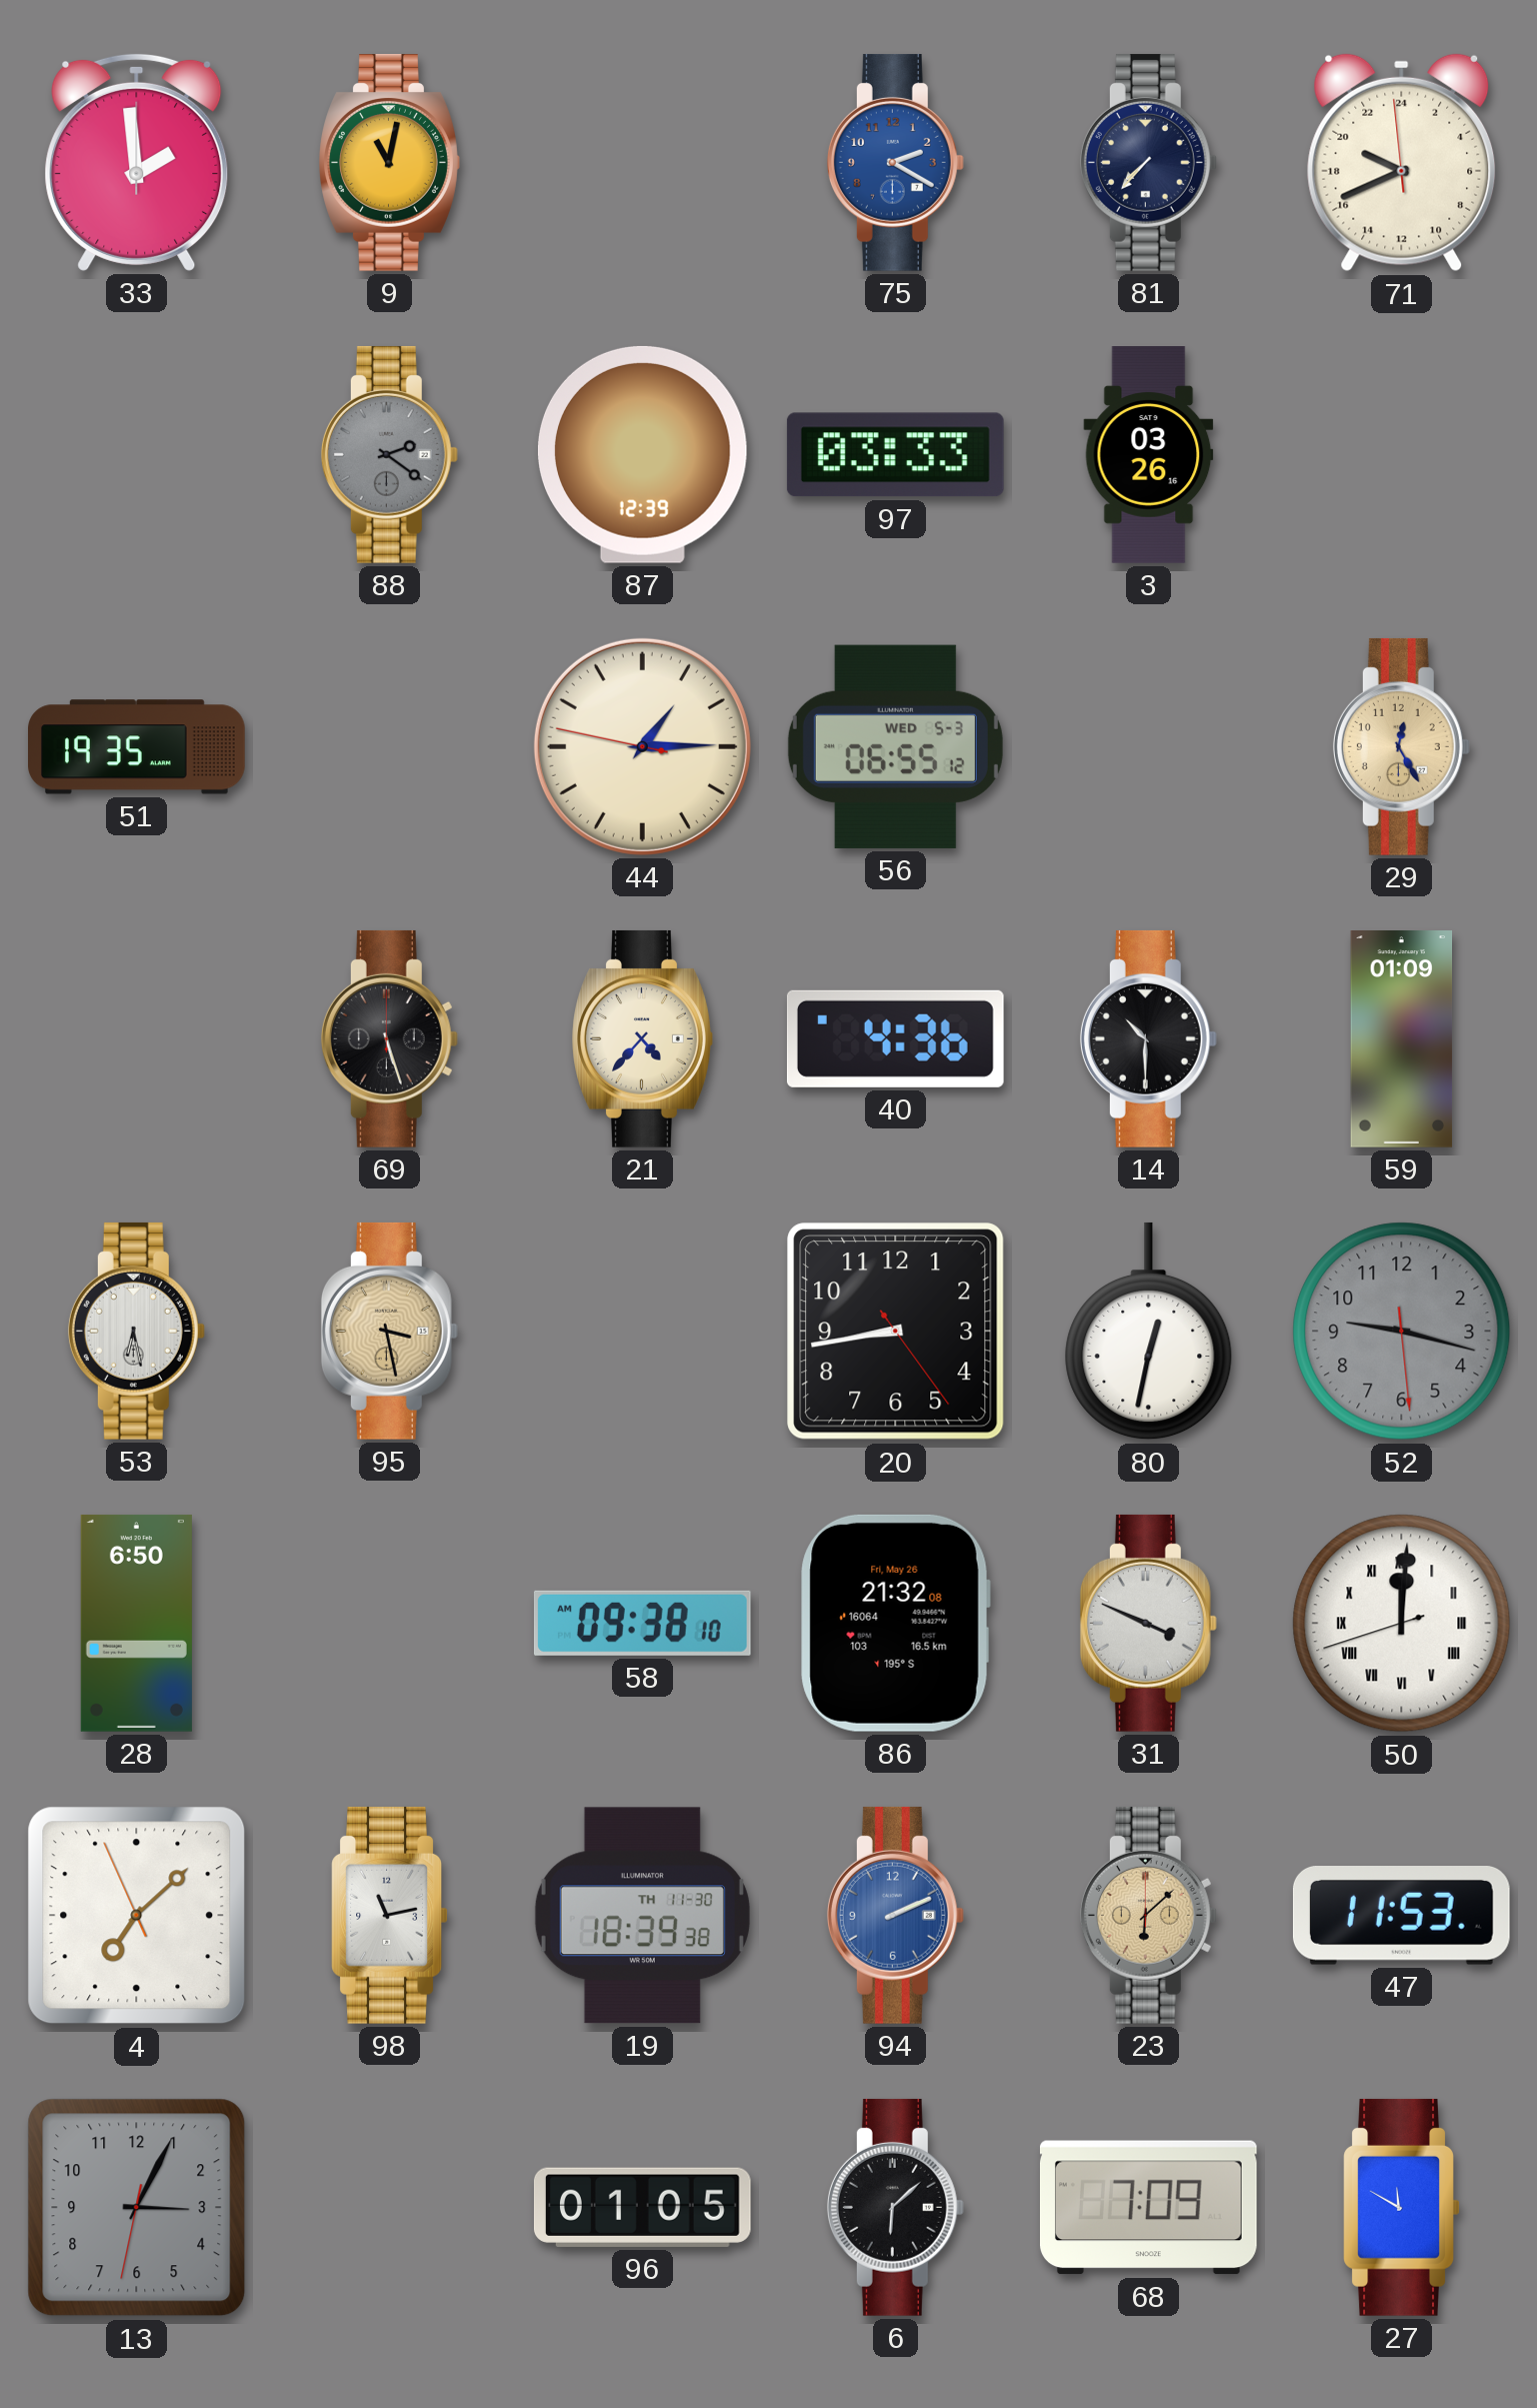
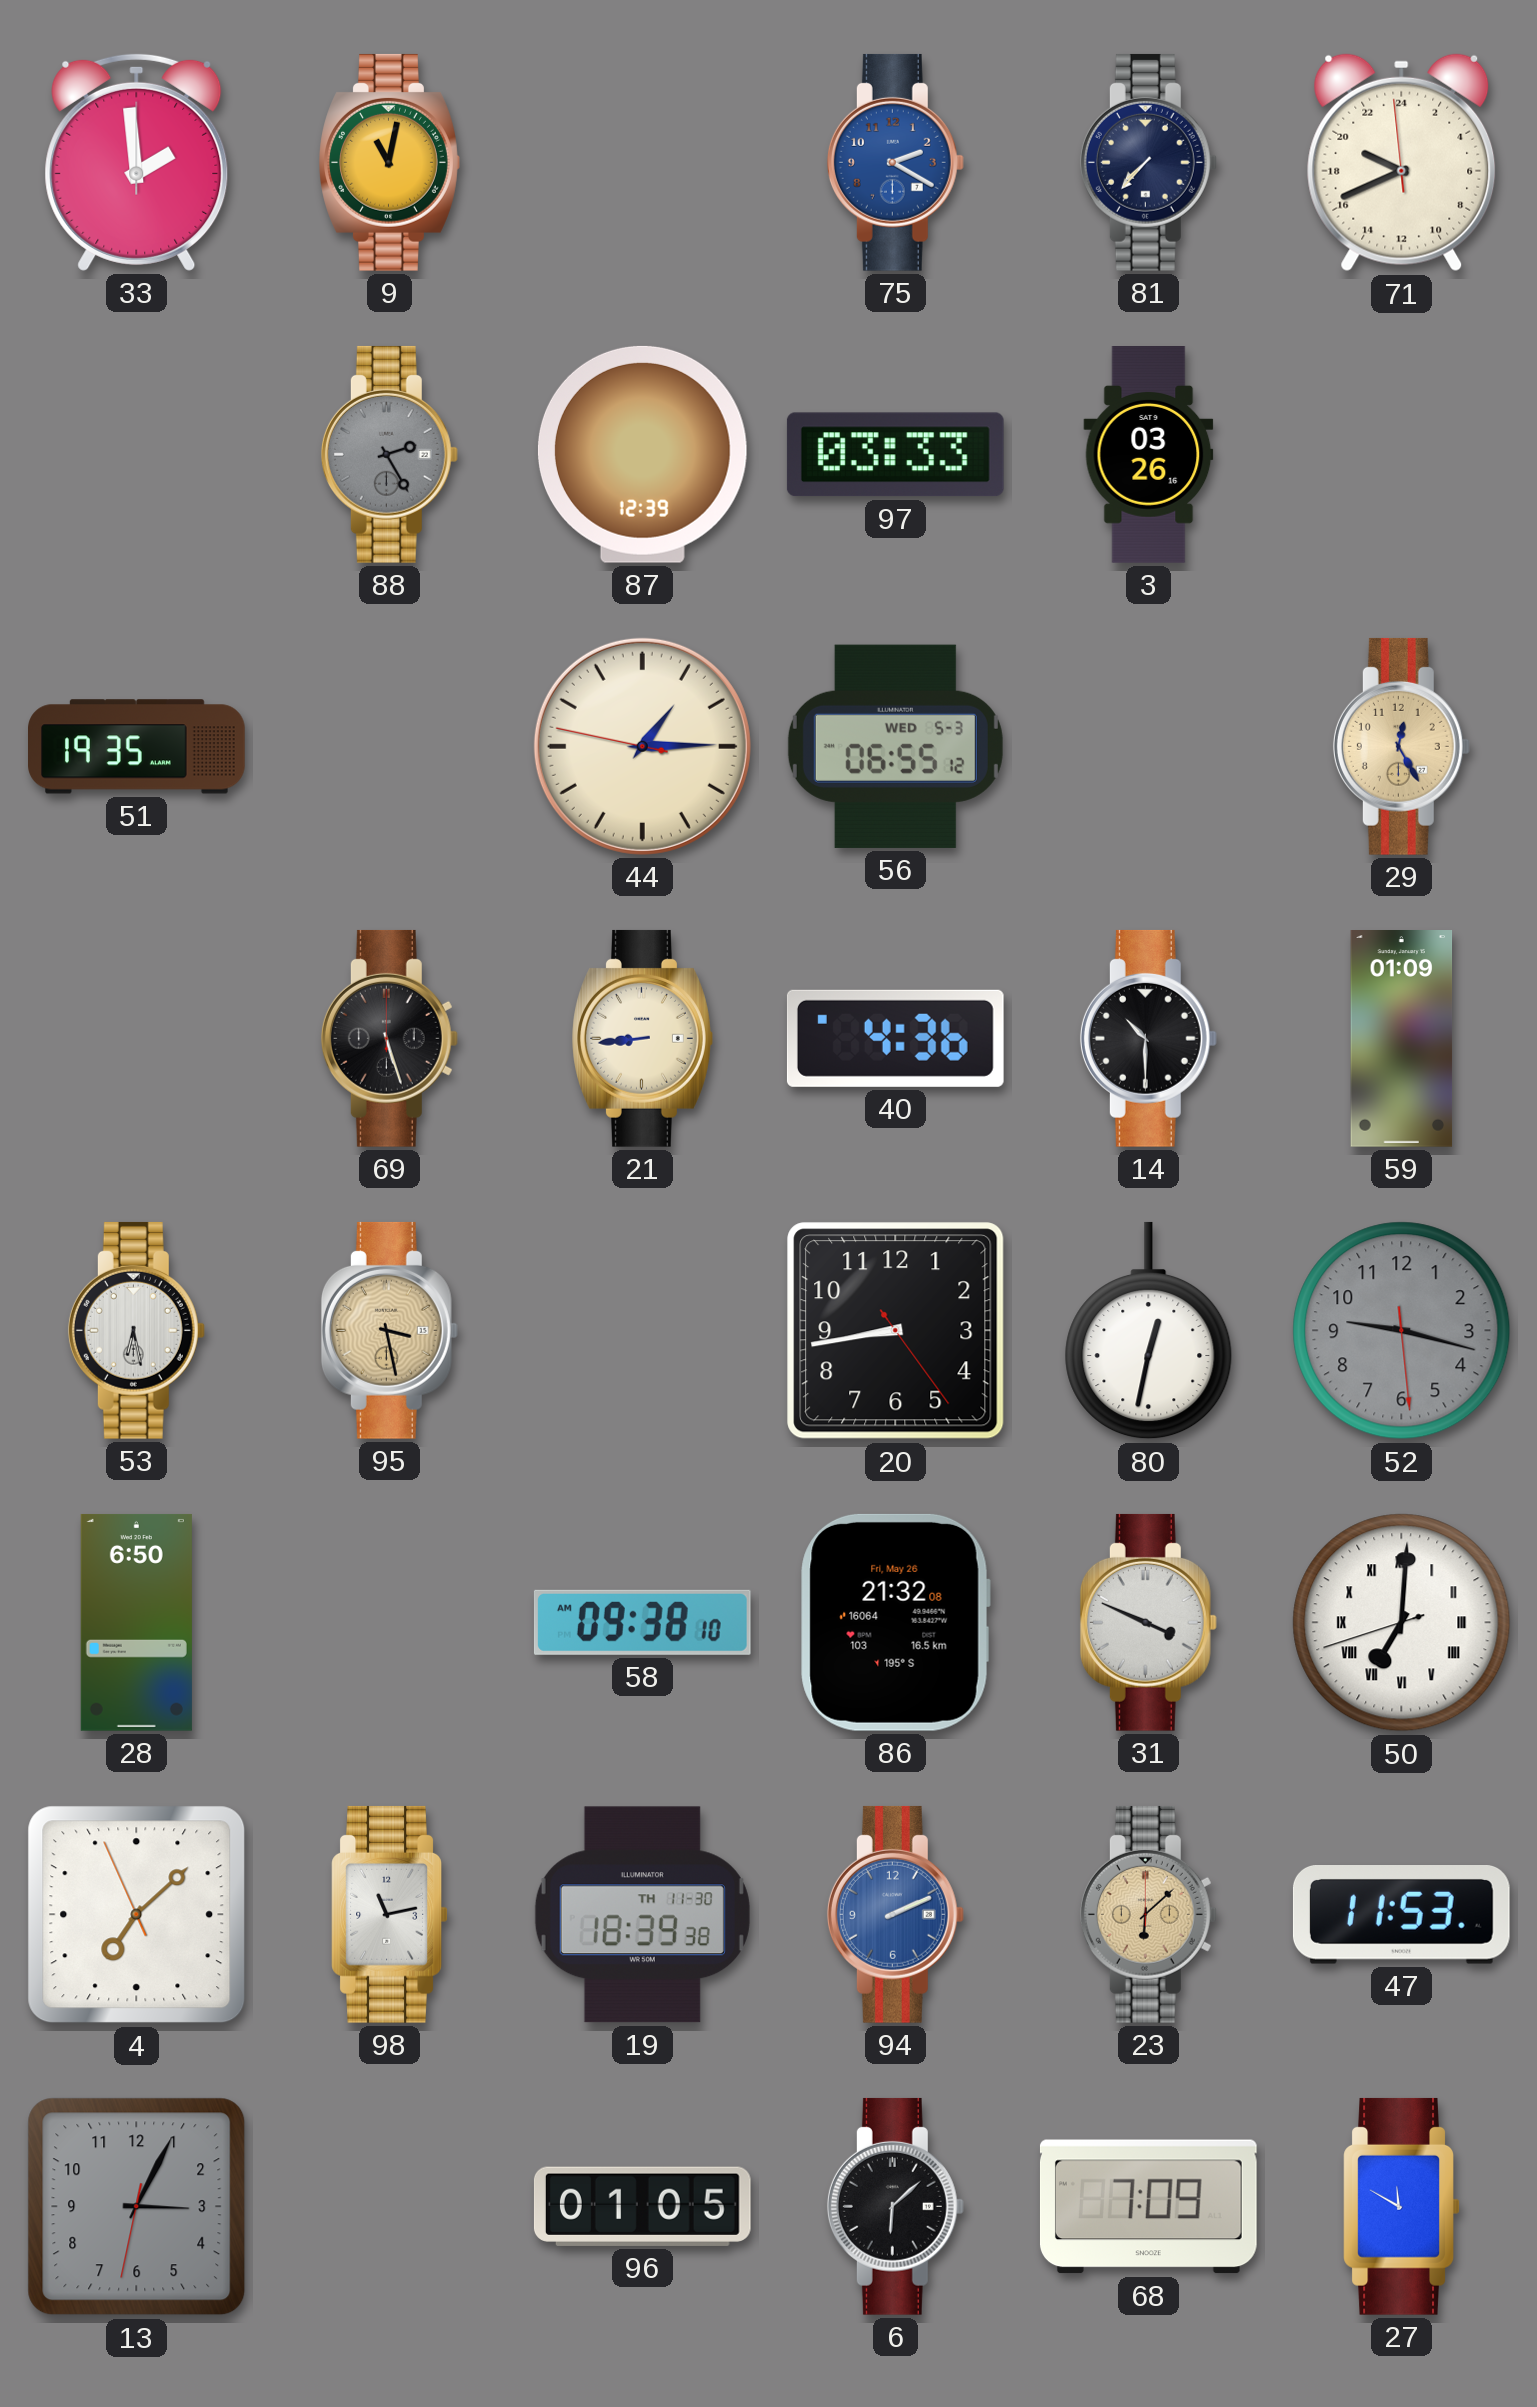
88: 2:21 -> 2:25 (389, 454)
21: 4:37 -> 8:44 (642, 1038)
50: 12:00 -> 7:00 (1402, 1623)
